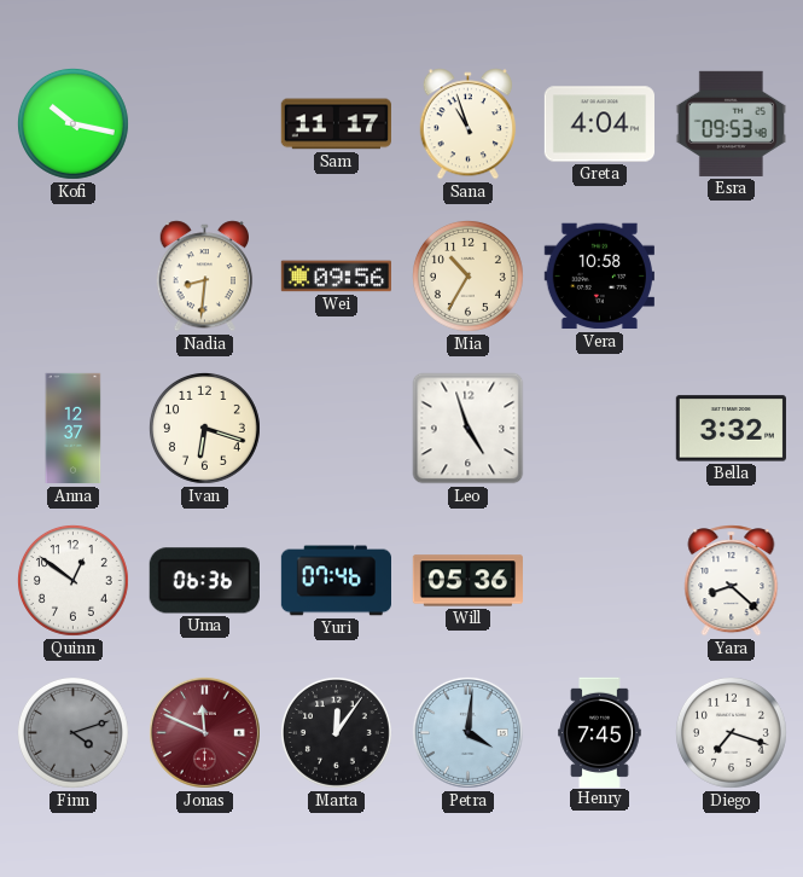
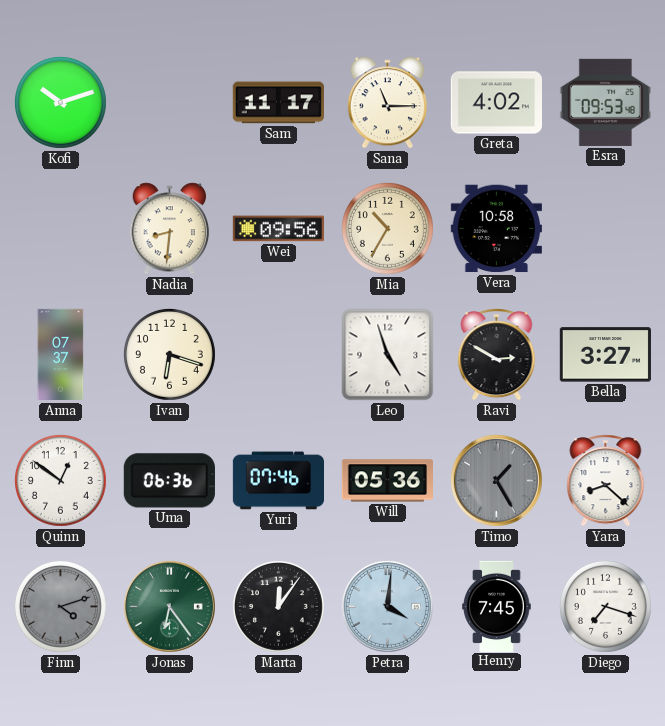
Kofi: 10:17 -> 10:12 (60, 102)
Sana: 10:57 -> 11:15 (388, 103)
Greta: 4:04 -> 4:02 (496, 103)
Anna: 12:37 -> 07:37 (61, 355)
Ravi: none -> 2:50 (497, 355)
Bella: 3:32 -> 3:27 (605, 355)
Timo: none -> 1:25 (496, 480)
Jonas: 11:49 -> 6:24 (169, 606)
Jonas dial: burgundy -> green (169, 606)
